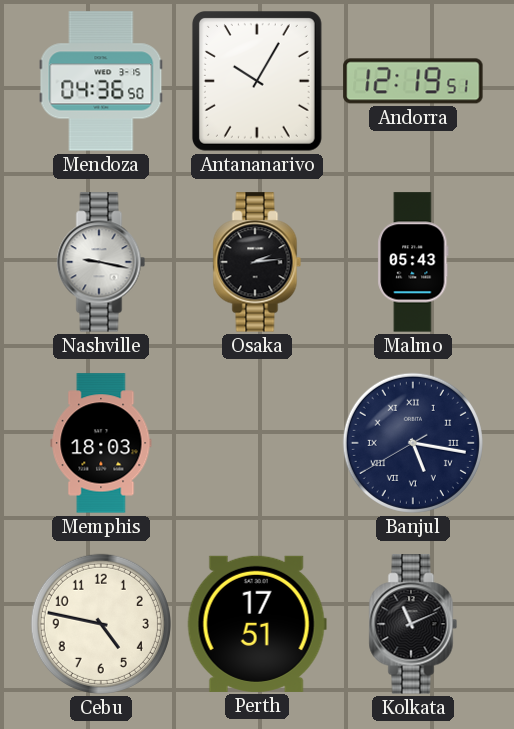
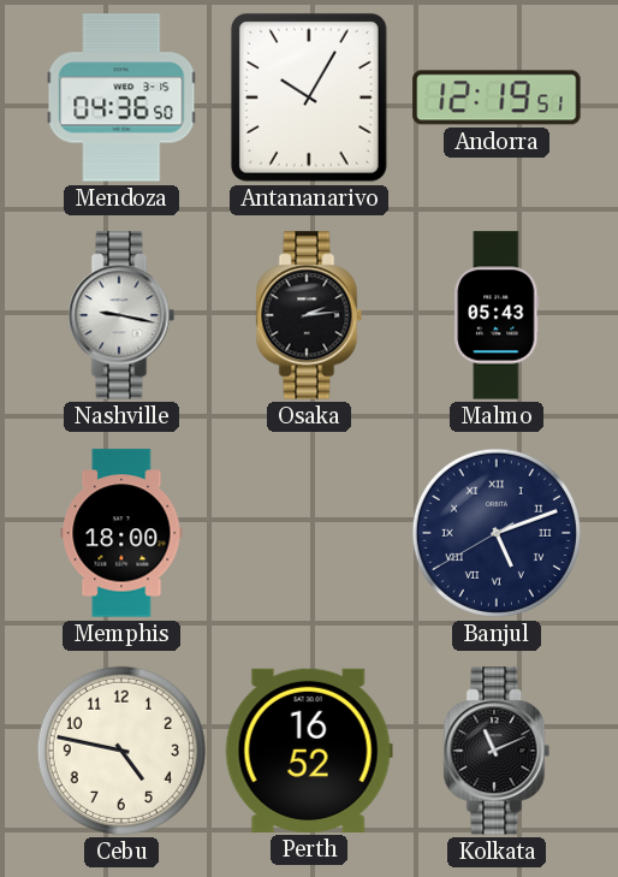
Memphis: 18:03 -> 18:00 (121, 533)
Banjul: 5:16 -> 5:11 (497, 533)
Perth: 17:51 -> 16:52 (309, 751)
